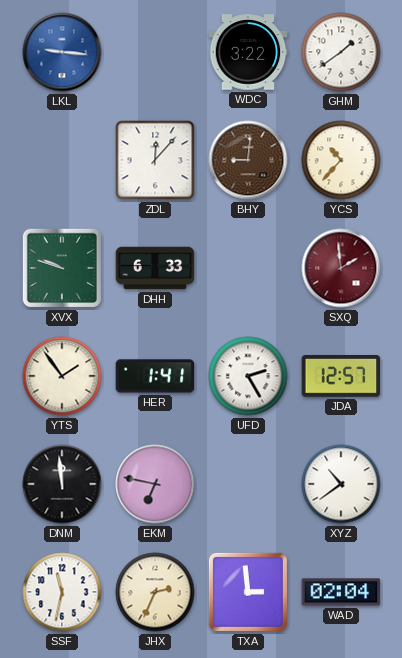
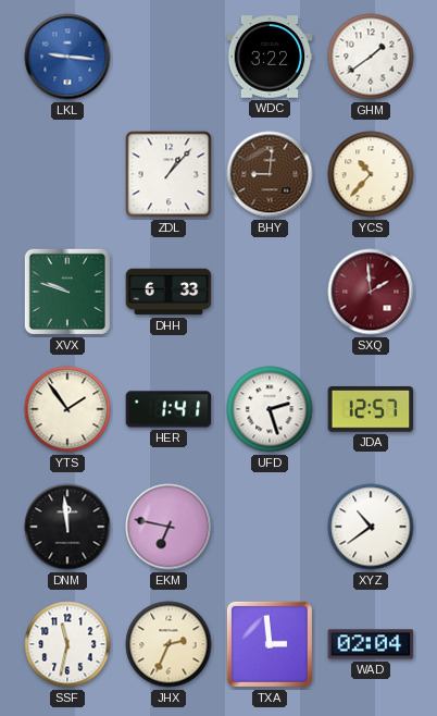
ZDL: 12:07 -> 1:07 (168, 174)
UFD: 2:25 -> 2:27 (270, 409)
